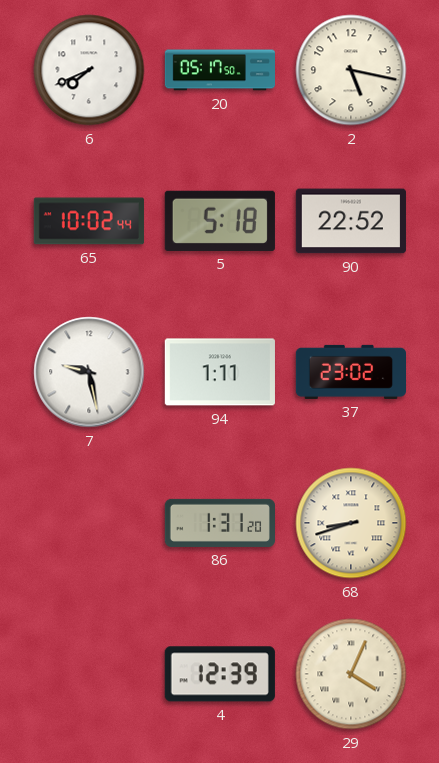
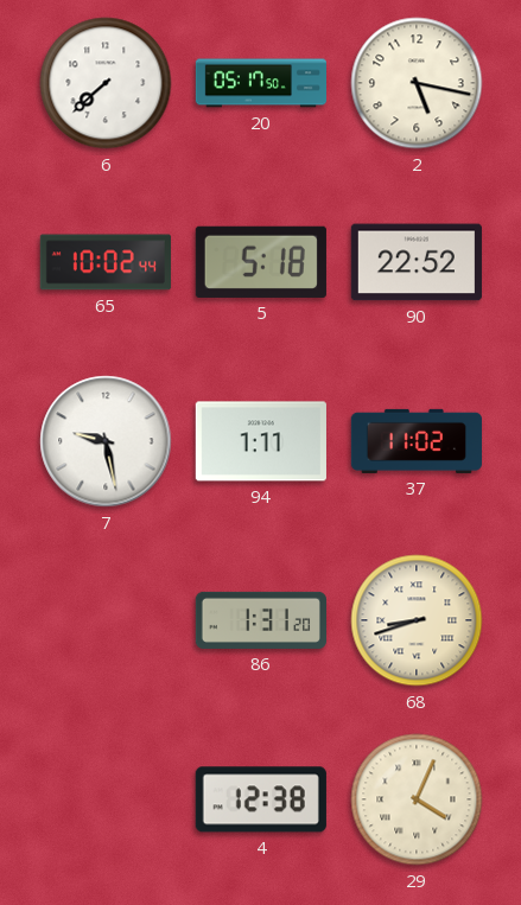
6: 7:41 -> 7:38 (106, 83)
37: 23:02 -> 11:02 (415, 441)
4: 12:39 -> 12:38 (261, 799)
